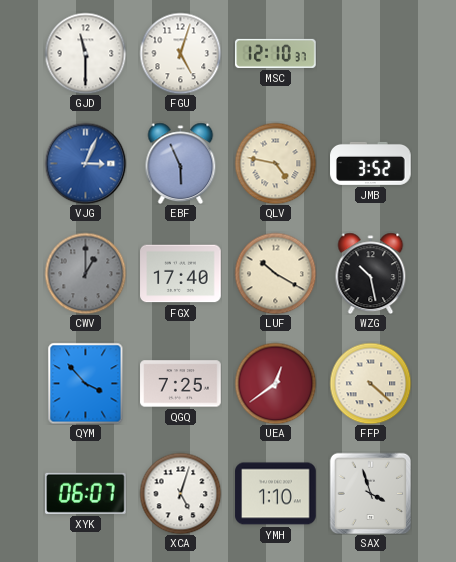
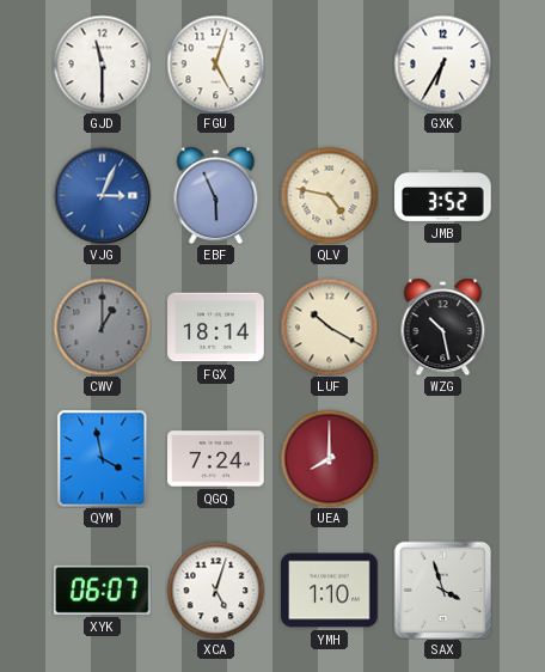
MSC: 12:10 -> none (276, 53)
GXK: none -> 6:35 (442, 63)
FGX: 17:40 -> 18:14 (216, 328)
QYM: 3:53 -> 3:58 (103, 458)
QGQ: 7:25 -> 7:24 (216, 459)
UEA: 12:39 -> 8:00 (329, 458)
FFP: 4:22 -> none (370, 383)
